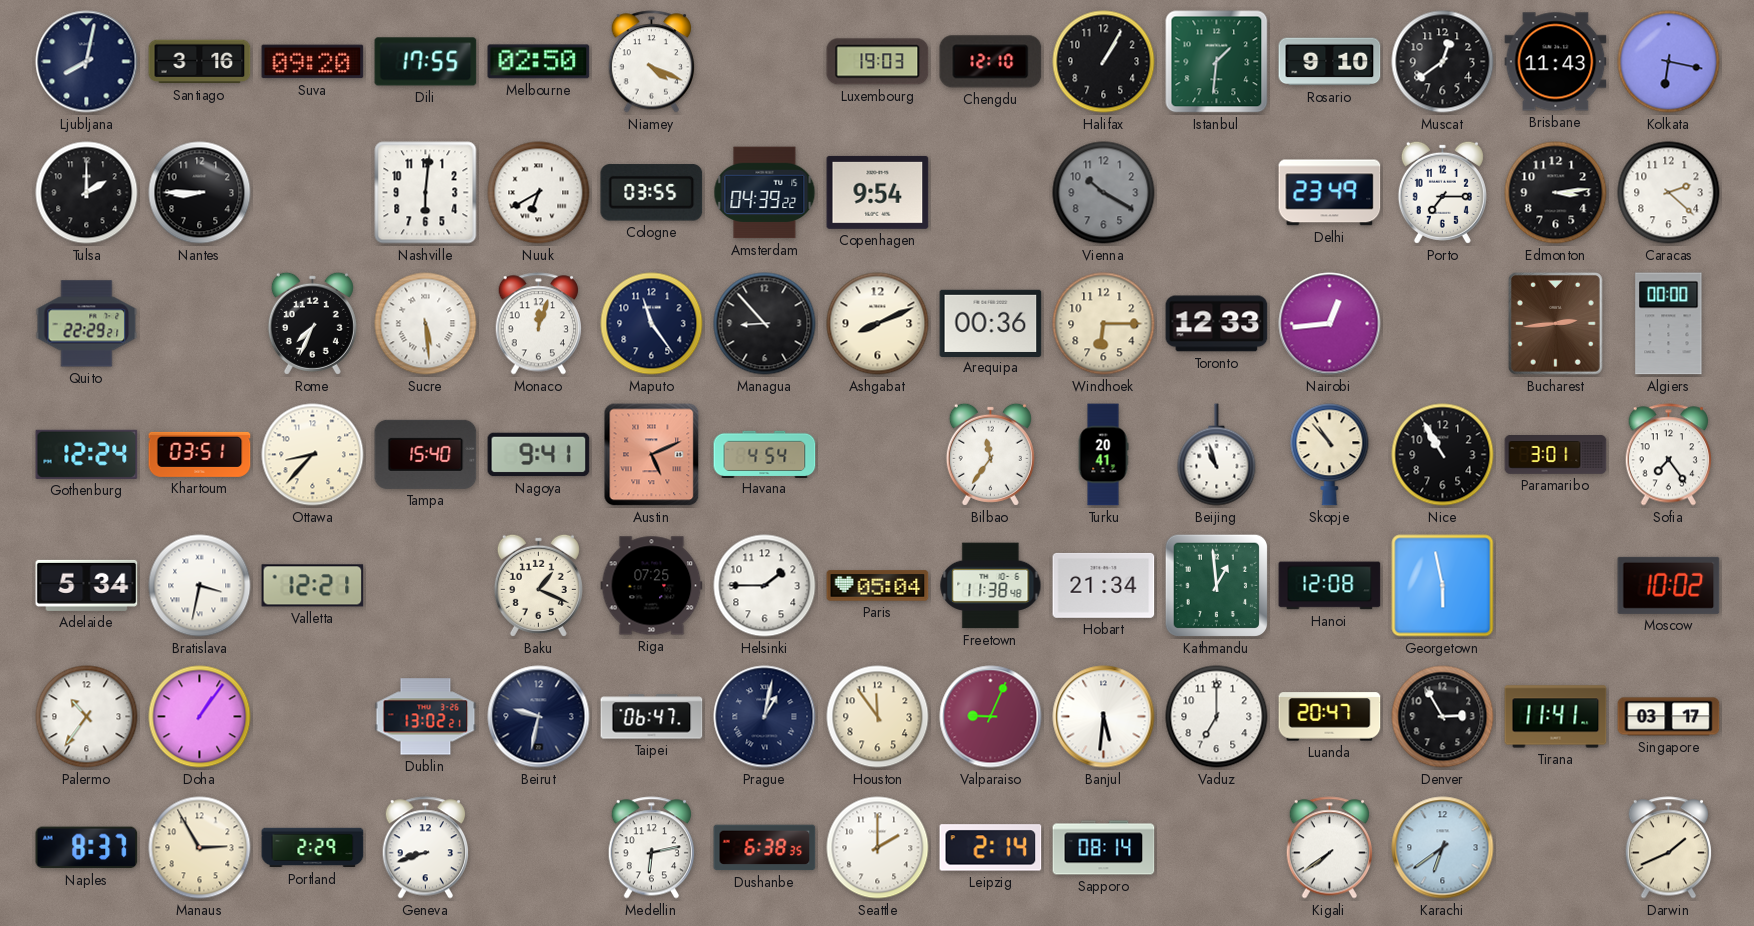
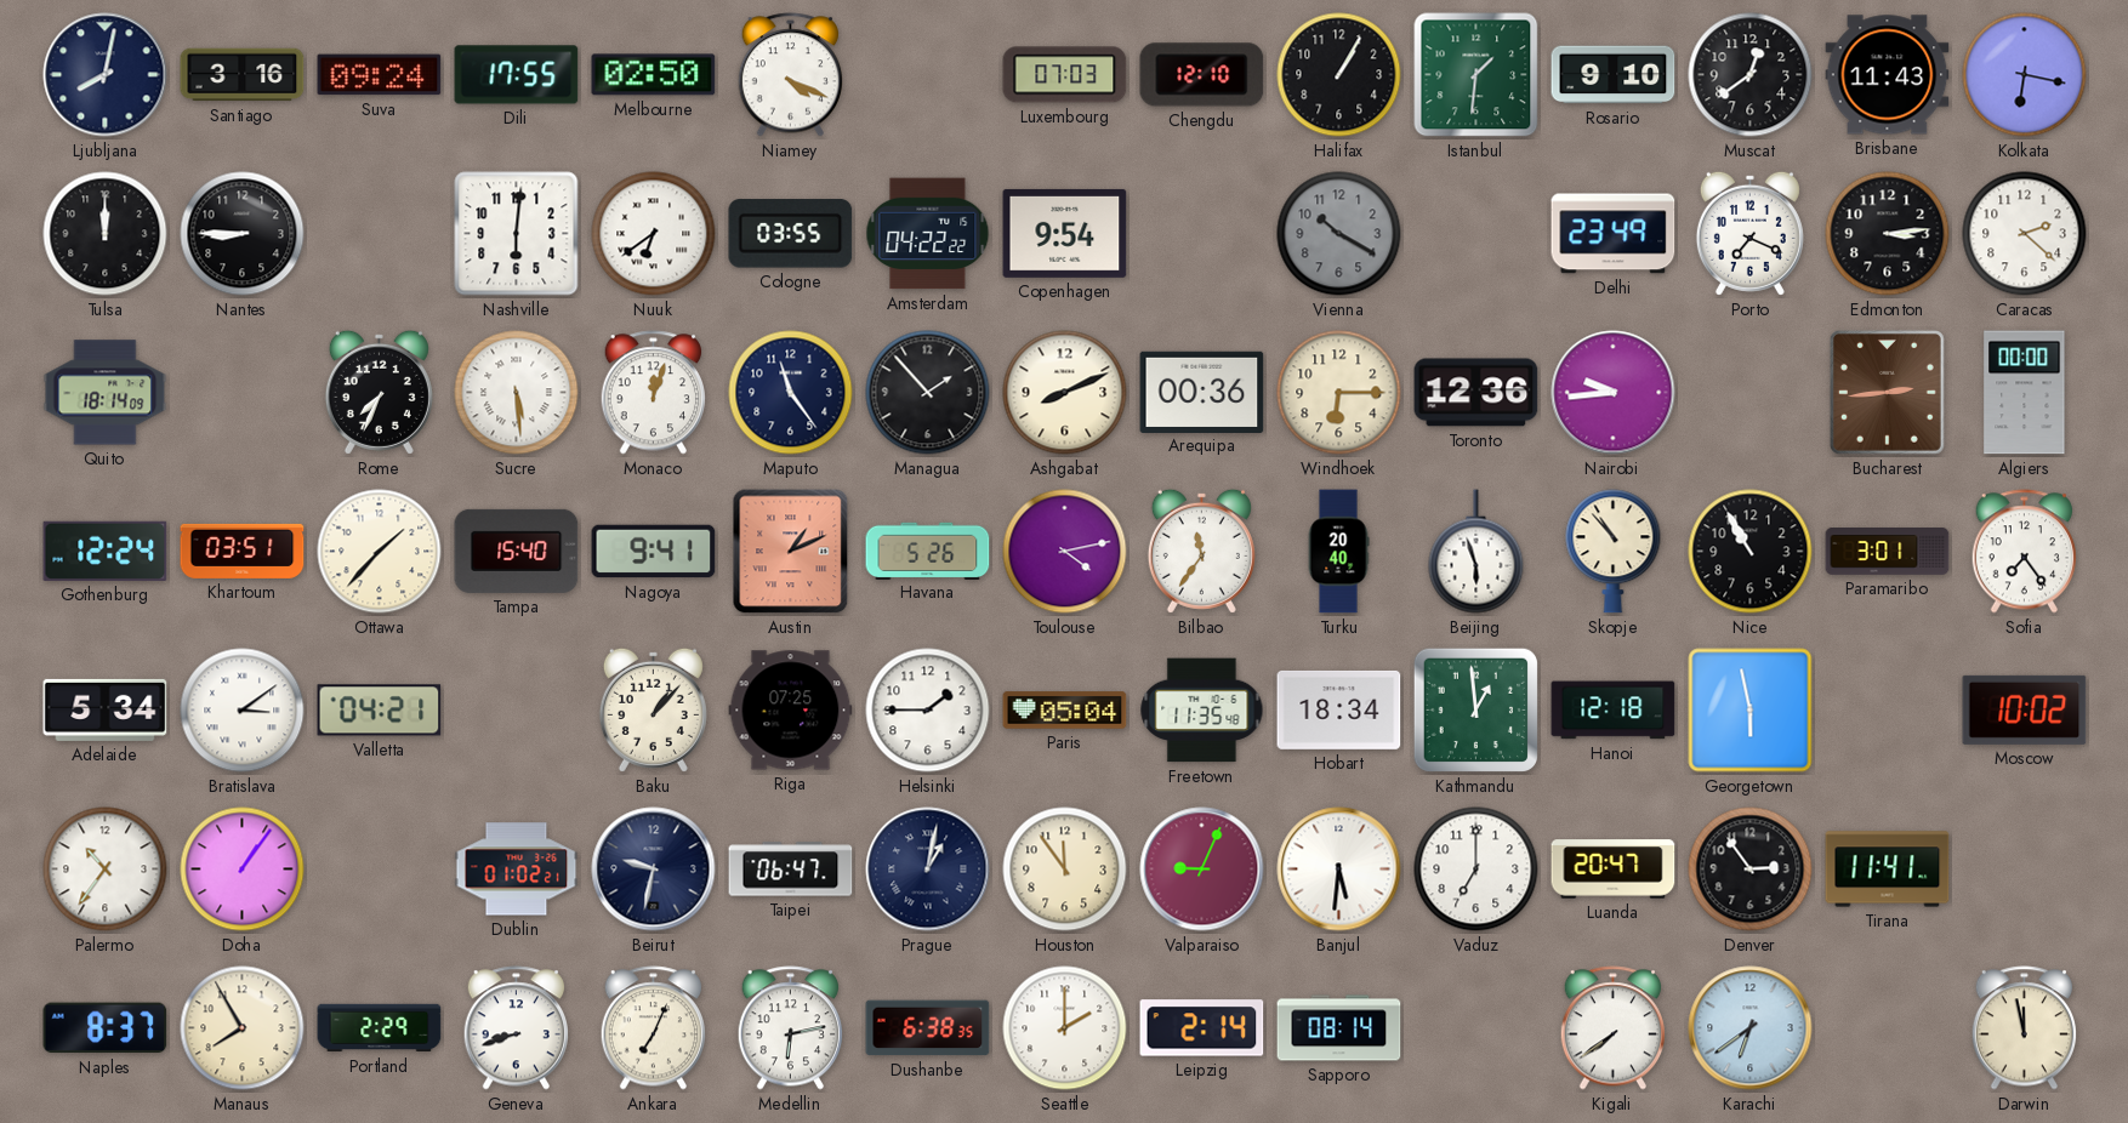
Suva: 09:20 -> 09:24 (380, 75)
Luxembourg: 19:03 -> 07:03 (1065, 75)
Tulsa: 2:00 -> 12:00 (106, 234)
Nuuk: 6:40 -> 6:39 (654, 234)
Amsterdam: 04:39 -> 04:22 (928, 234)
Porto: 7:15 -> 7:19 (1749, 233)
Quito: 22:29 -> 18:14 (106, 393)
Managua: 8:53 -> 1:53 (928, 393)
Toronto: 12:33 -> 12:36 (1476, 393)
Nairobi: 12:44 -> 9:44 (1614, 393)
Ottawa: 8:37 -> 1:37 (380, 552)
Austin: 5:11 -> 1:11 (791, 552)
Havana: 4:54 -> 5:26 (928, 551)
Toulouse: none -> 4:13 (1065, 552)
Turku: 20:41 -> 20:40 (1338, 552)
Beijing: 10:57 -> 5:57 (1476, 552)
Bratislava: 3:32 -> 3:09 (243, 711)
Valletta: 12:21 -> 04:21 (380, 711)
Baku: 1:19 -> 1:07 (653, 709)
Freetown: 11:38 -> 11:35 (1202, 711)
Hobart: 21:34 -> 18:34 (1339, 709)
Hanoi: 12:08 -> 12:18 (1614, 711)
Dublin: 13:02 -> 01:02 (517, 870)
Denver: 2:55 -> 2:54 (1751, 870)
Singapore: 03:17 -> none (1669, 717)
Manaus: 2:55 -> 7:55 (243, 1028)
Ankara: none -> 7:04 (654, 1028)
Darwin: 1:41 -> 11:58 (2025, 1028)
